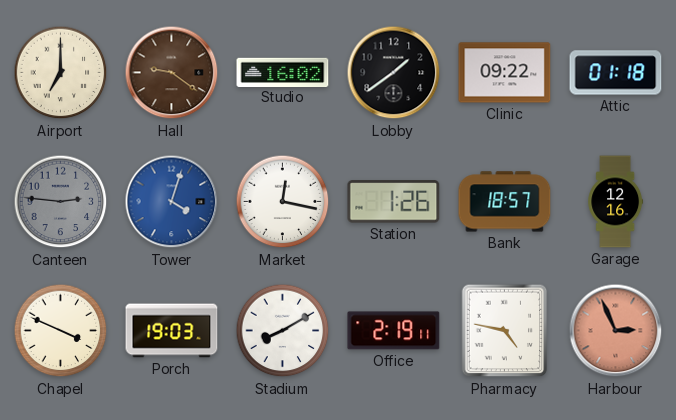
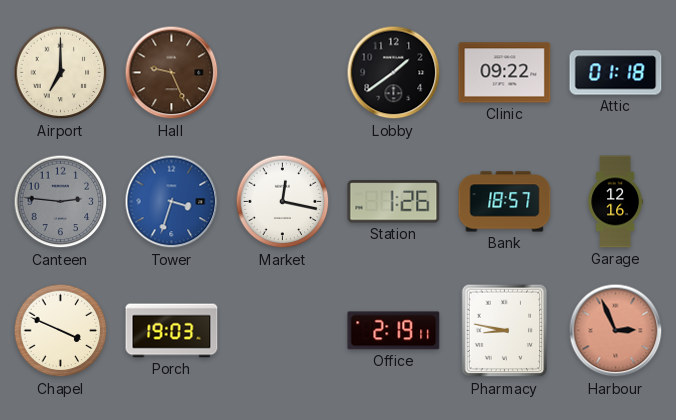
Hall: 9:21 -> 9:26 (172, 73)
Studio: 16:02 -> none (283, 72)
Tower: 4:03 -> 3:33 (172, 202)
Stadium: 8:10 -> none (283, 331)
Pharmacy: 4:47 -> 8:47 (505, 331)
